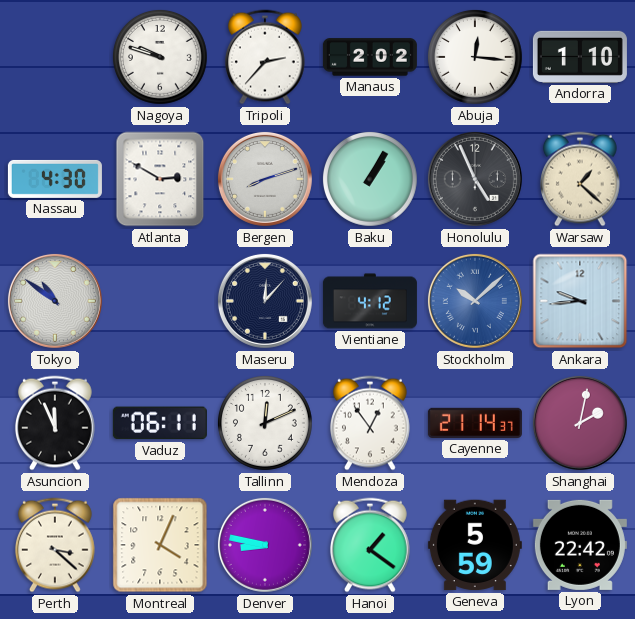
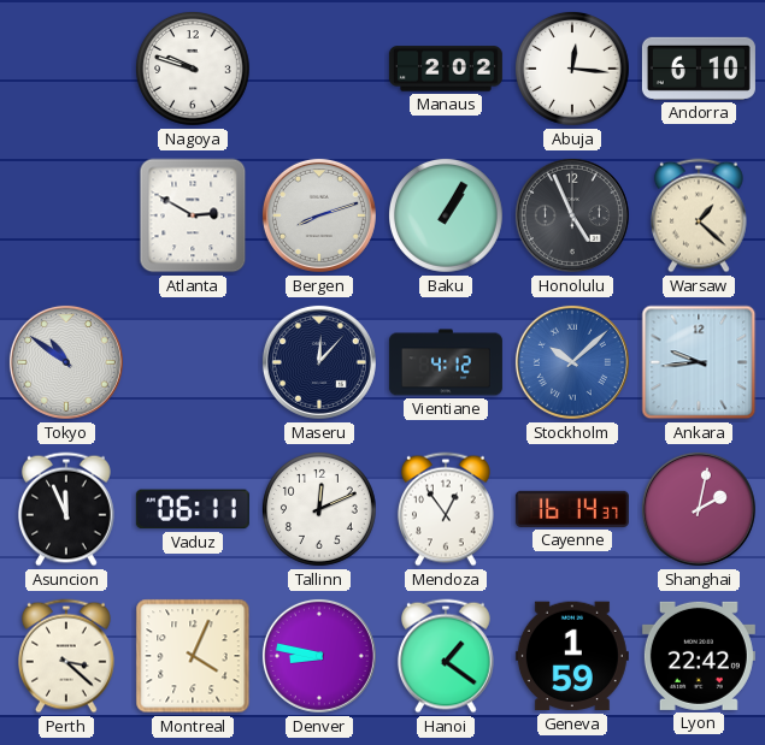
Tripoli: 2:37 -> none (265, 57)
Andorra: 1:10 -> 6:10 (699, 69)
Nassau: 4:30 -> none (55, 179)
Cayenne: 21:14 -> 16:14 (572, 509)
Geneva: 5:59 -> 1:59 (572, 656)
